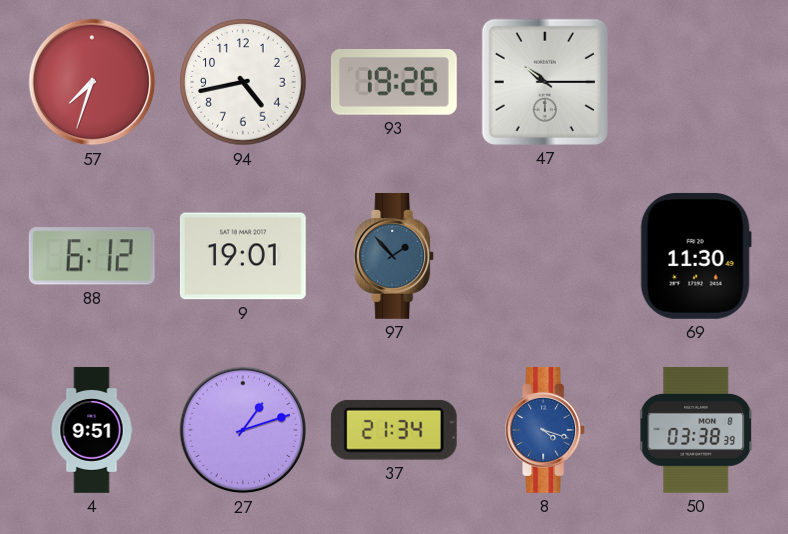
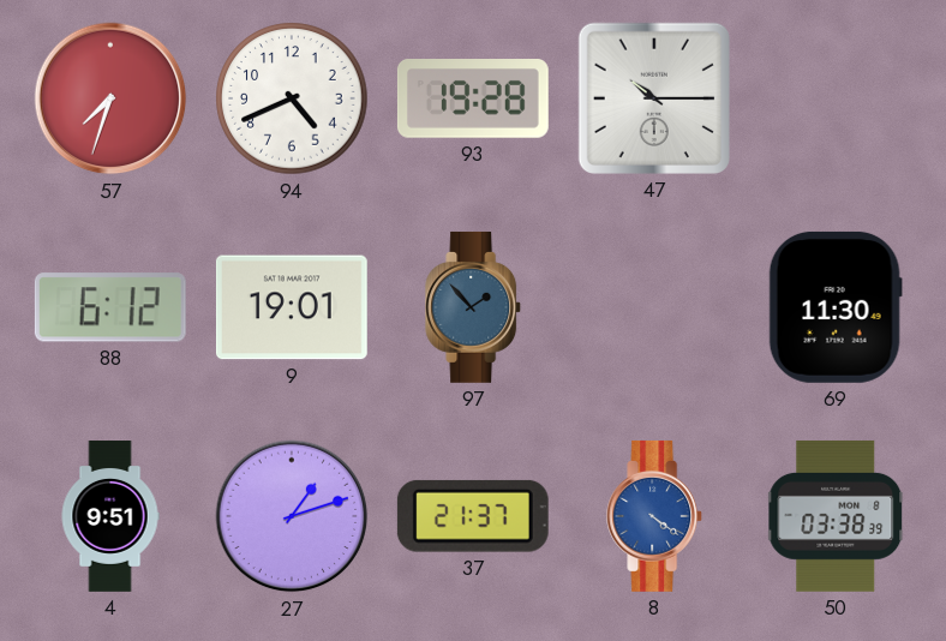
94: 4:43 -> 4:41 (292, 98)
93: 19:26 -> 19:28 (473, 100)
37: 21:34 -> 21:37 (473, 516)
8: 4:18 -> 4:21 (655, 516)
